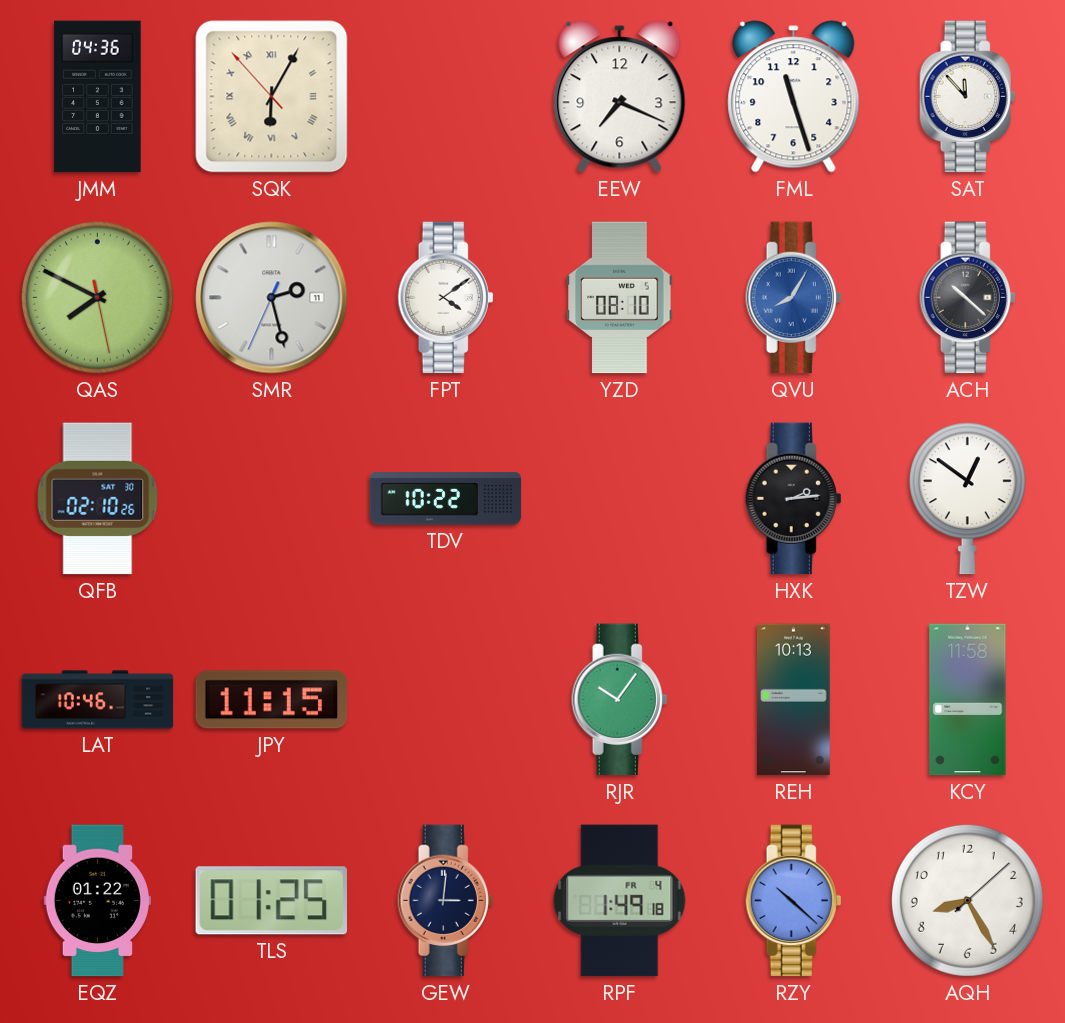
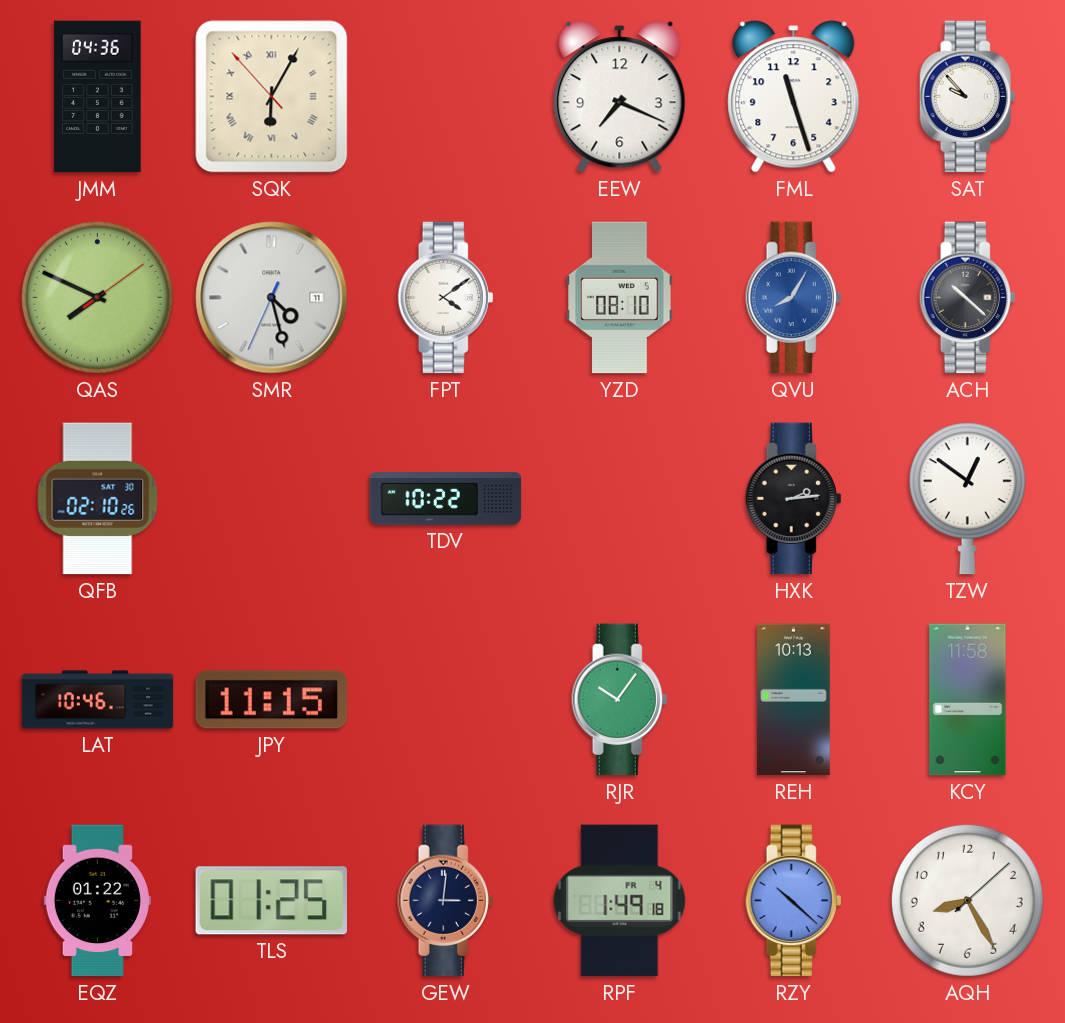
SAT: 11:53 -> 9:53 (968, 97)
QAS: 7:49:28 -> 7:49:09 (97, 297)
SMR: 2:27 -> 4:27 (272, 298)
